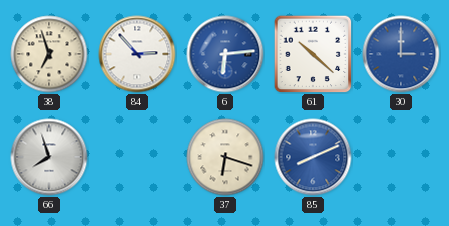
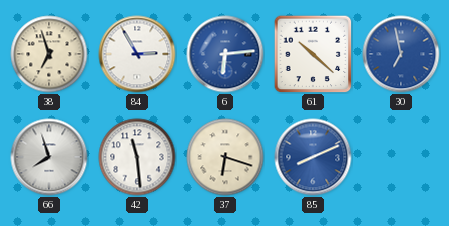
84: 2:53 -> 2:55 (137, 54)
30: 3:00 -> 6:58 (401, 54)
42: none -> 11:29 (137, 157)
